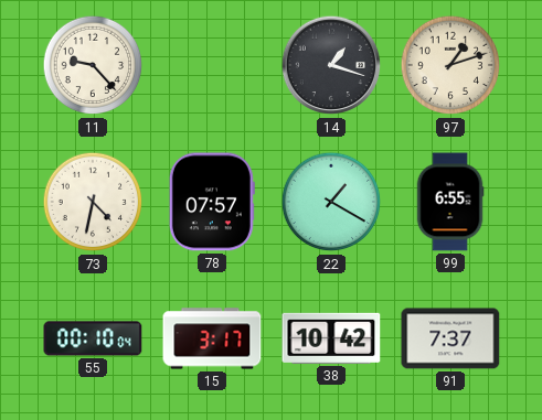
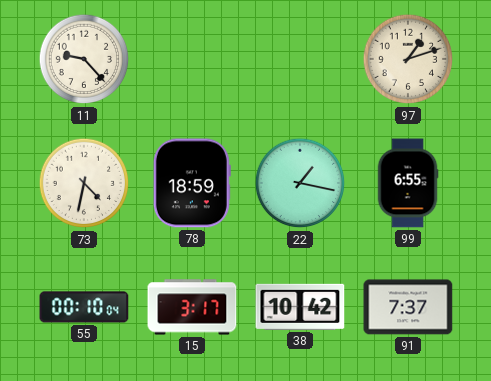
14: 1:18 -> none (331, 65)
78: 07:57 -> 18:59 (192, 183)
22: 1:20 -> 1:17 (300, 183)
